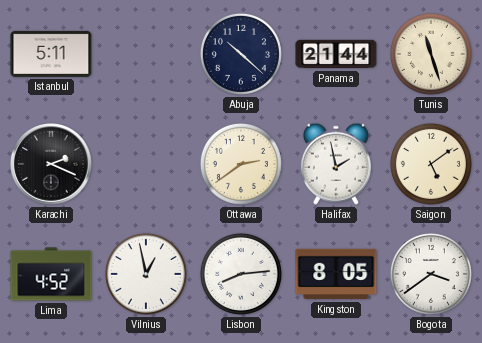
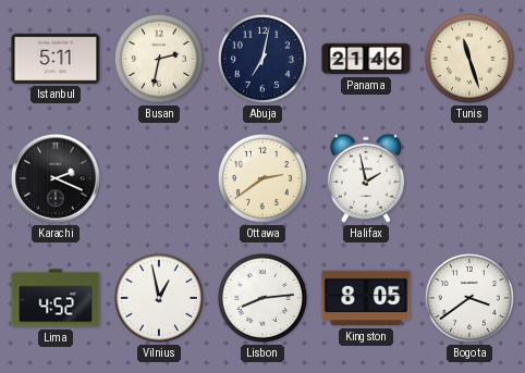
Busan: none -> 2:32 (159, 59)
Abuja: 10:22 -> 7:02 (262, 59)
Panama: 21:44 -> 21:46 (366, 59)
Saigon: 5:09 -> none (431, 164)
